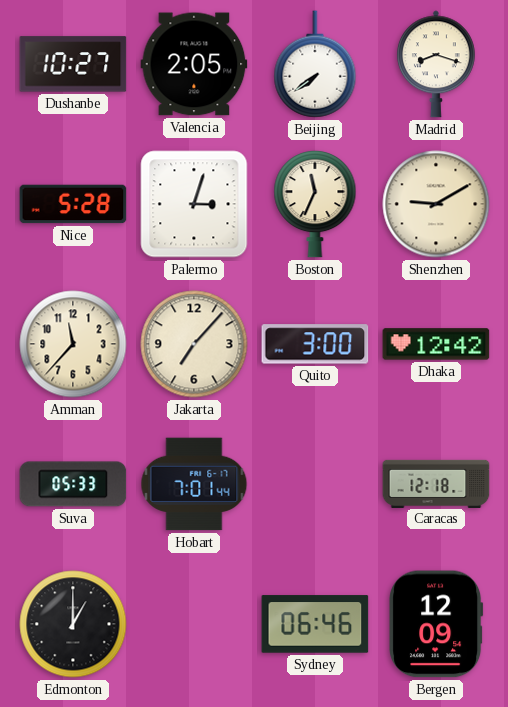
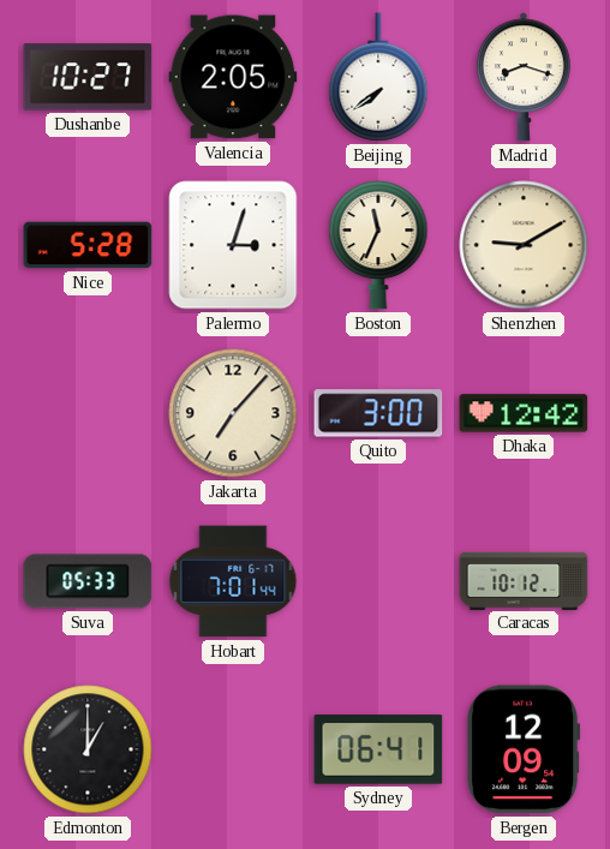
Amman: 11:37 -> none (73, 344)
Caracas: 12:18 -> 10:12 (524, 580)
Sydney: 06:46 -> 06:41 (378, 749)
